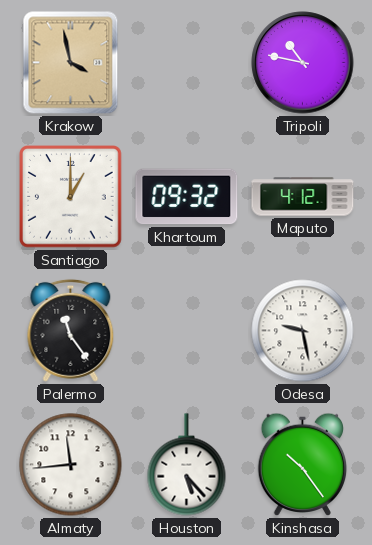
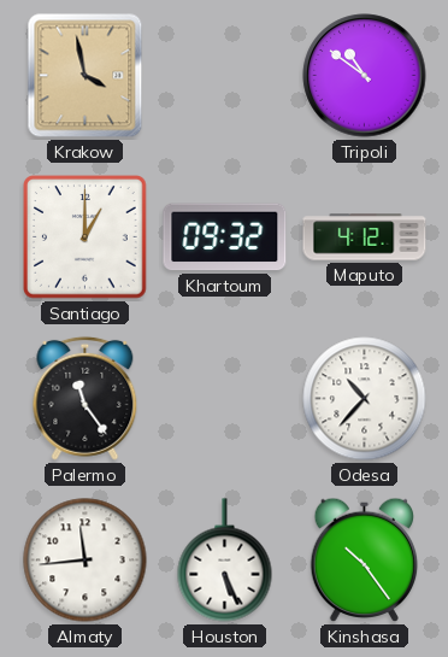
Tripoli: 10:47 -> 10:51 (365, 76)
Odesa: 9:28 -> 10:37 (365, 399)
Houston: 5:23 -> 5:26 (225, 561)
